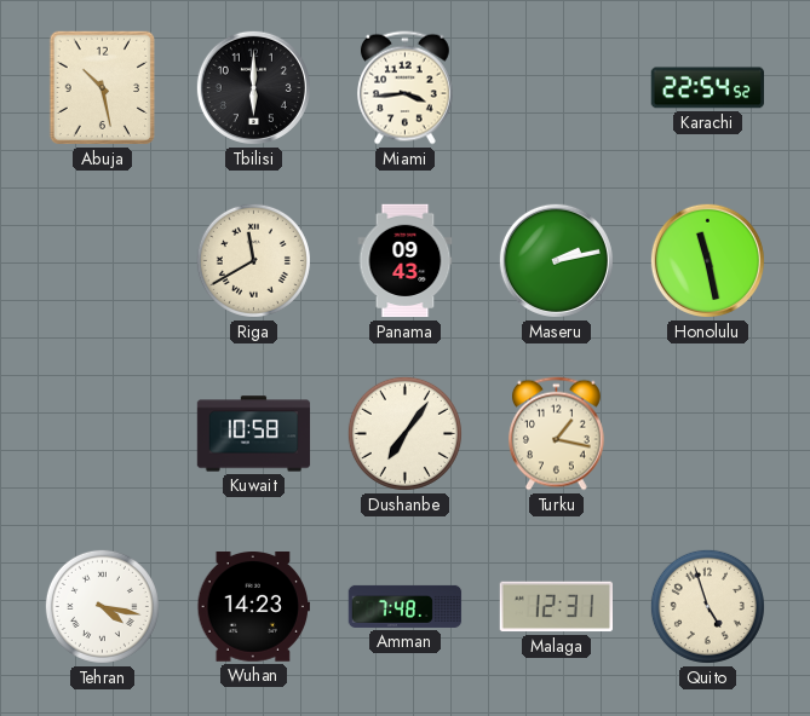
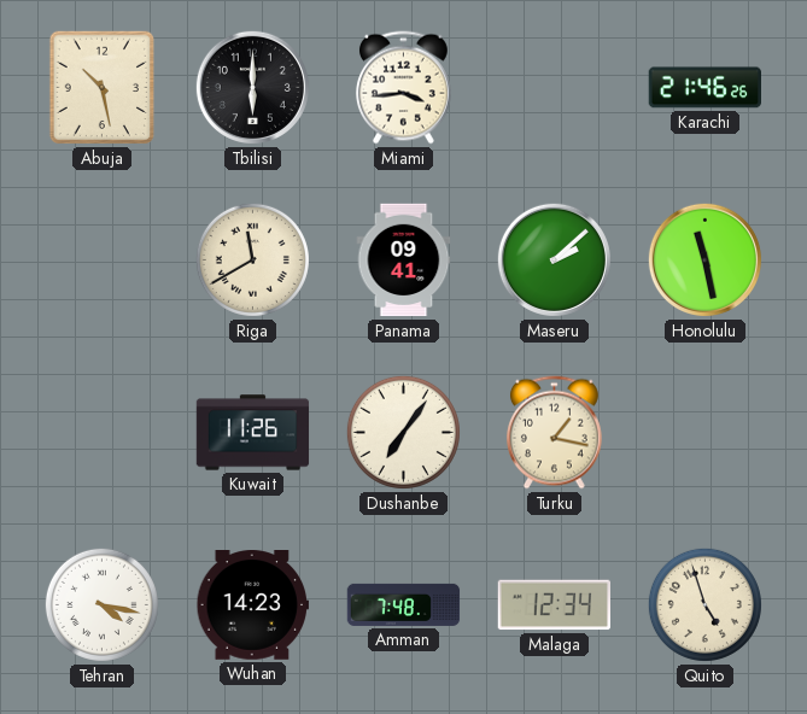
Karachi: 22:54 -> 21:46 (704, 88)
Panama: 09:43 -> 09:41 (404, 261)
Maseru: 2:13 -> 2:08 (554, 259)
Kuwait: 10:58 -> 11:26 (253, 433)
Malaga: 12:31 -> 12:34 (554, 605)
